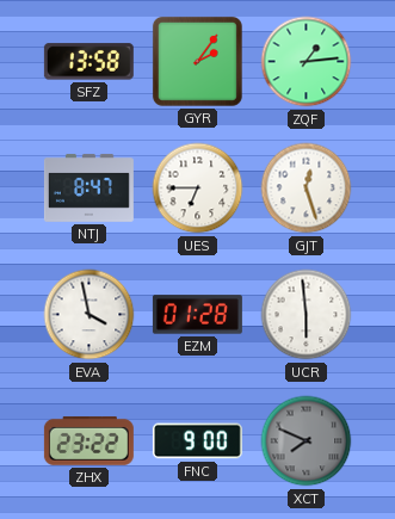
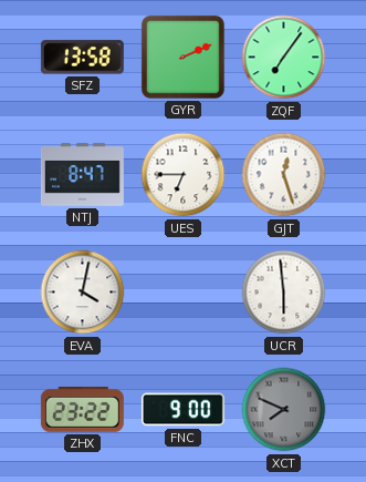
GYR: 2:06 -> 2:11 (182, 57)
ZQF: 1:14 -> 7:06 (284, 58)
EVA: 3:58 -> 4:02 (83, 293)
EZM: 01:28 -> none (197, 315)
